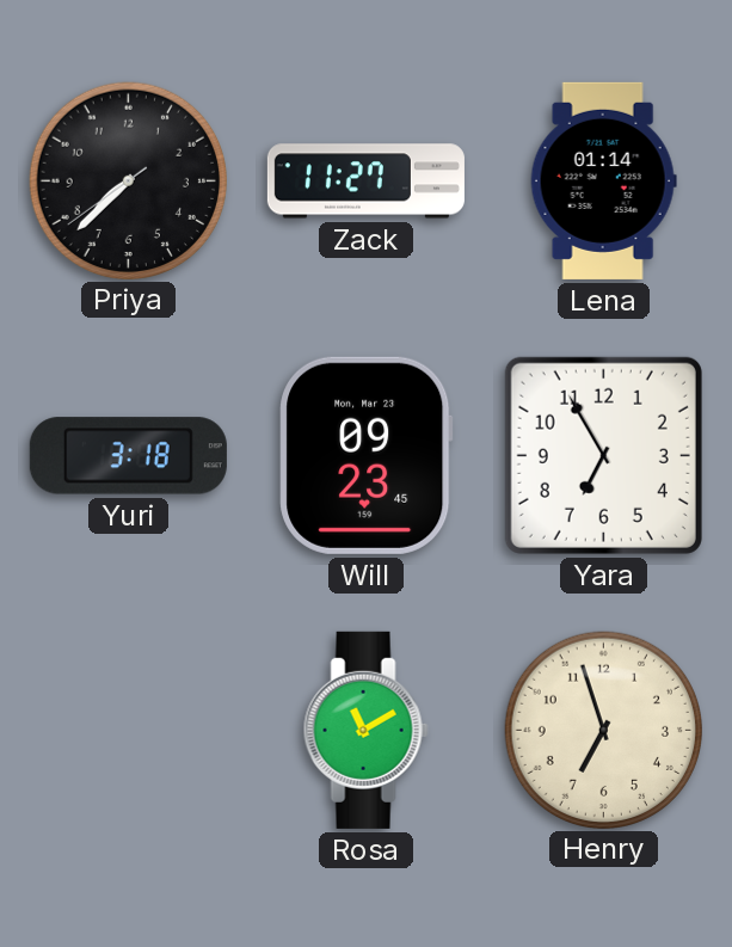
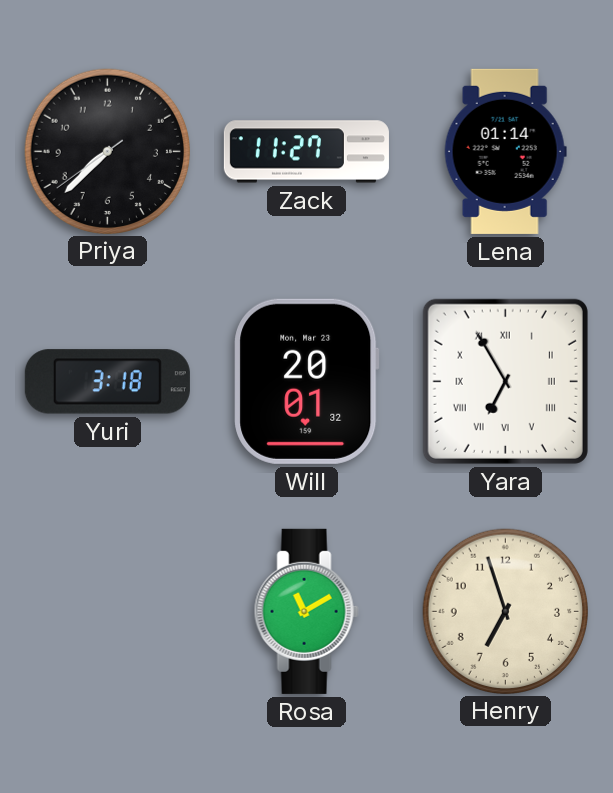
Will: 09:23 -> 20:01 (307, 381)
Yara numerals: Arabic -> Roman (505, 381)
